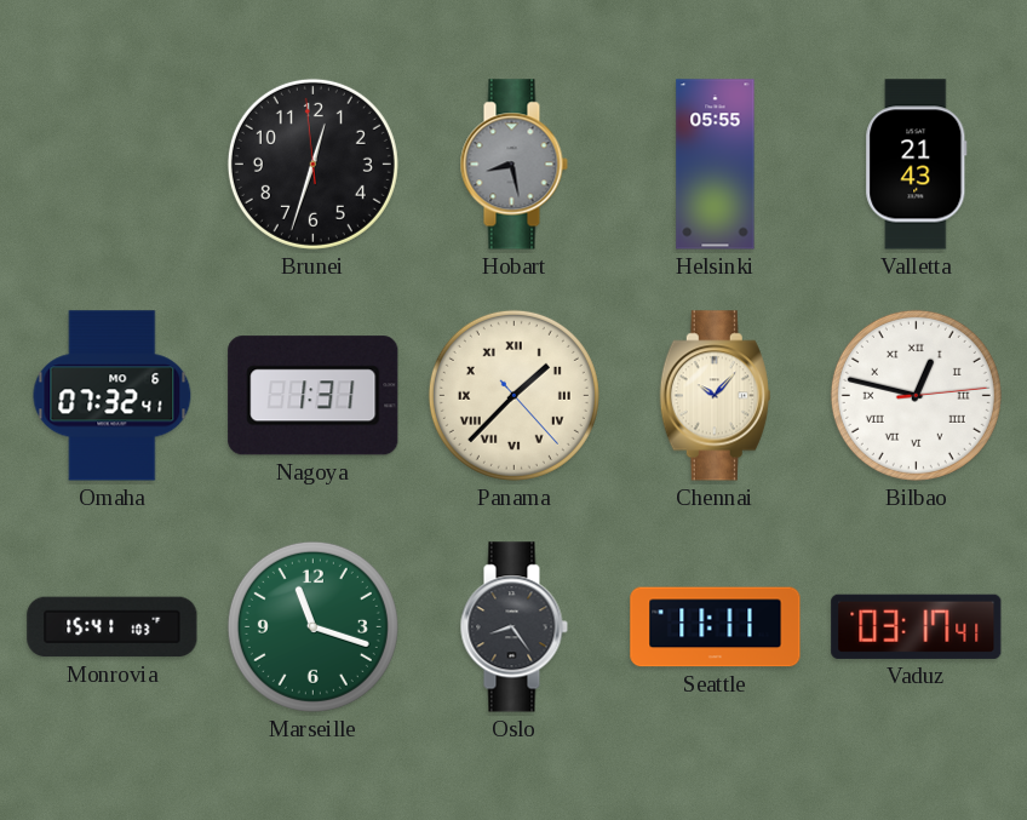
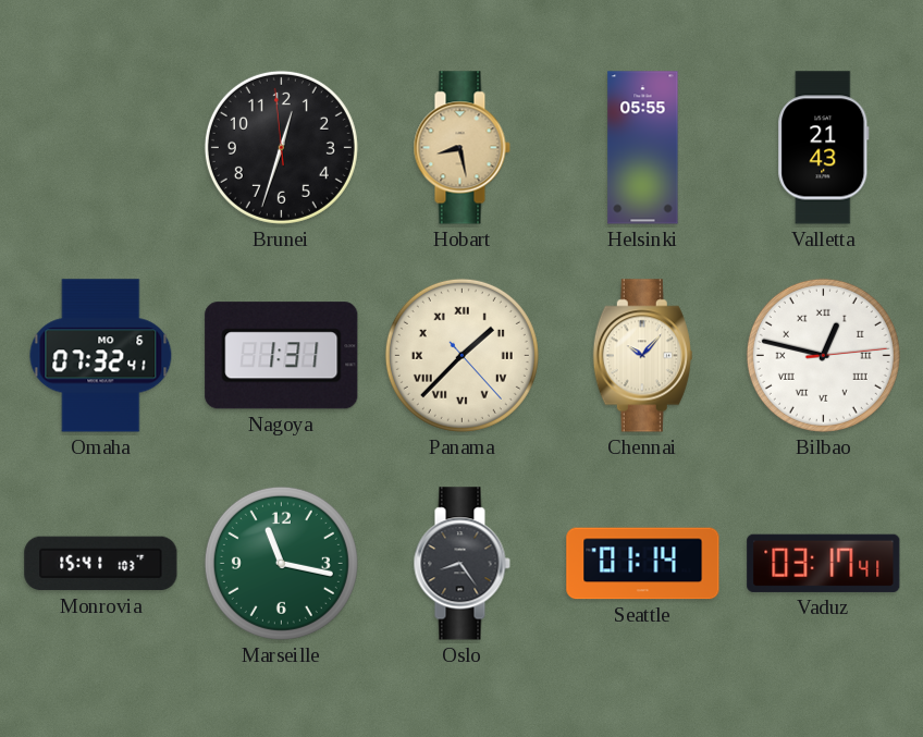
Hobart dial: grey -> champagne (461, 148)
Marseille: 11:18 -> 11:17 (281, 563)
Seattle: 11:11 -> 01:14 (643, 564)
